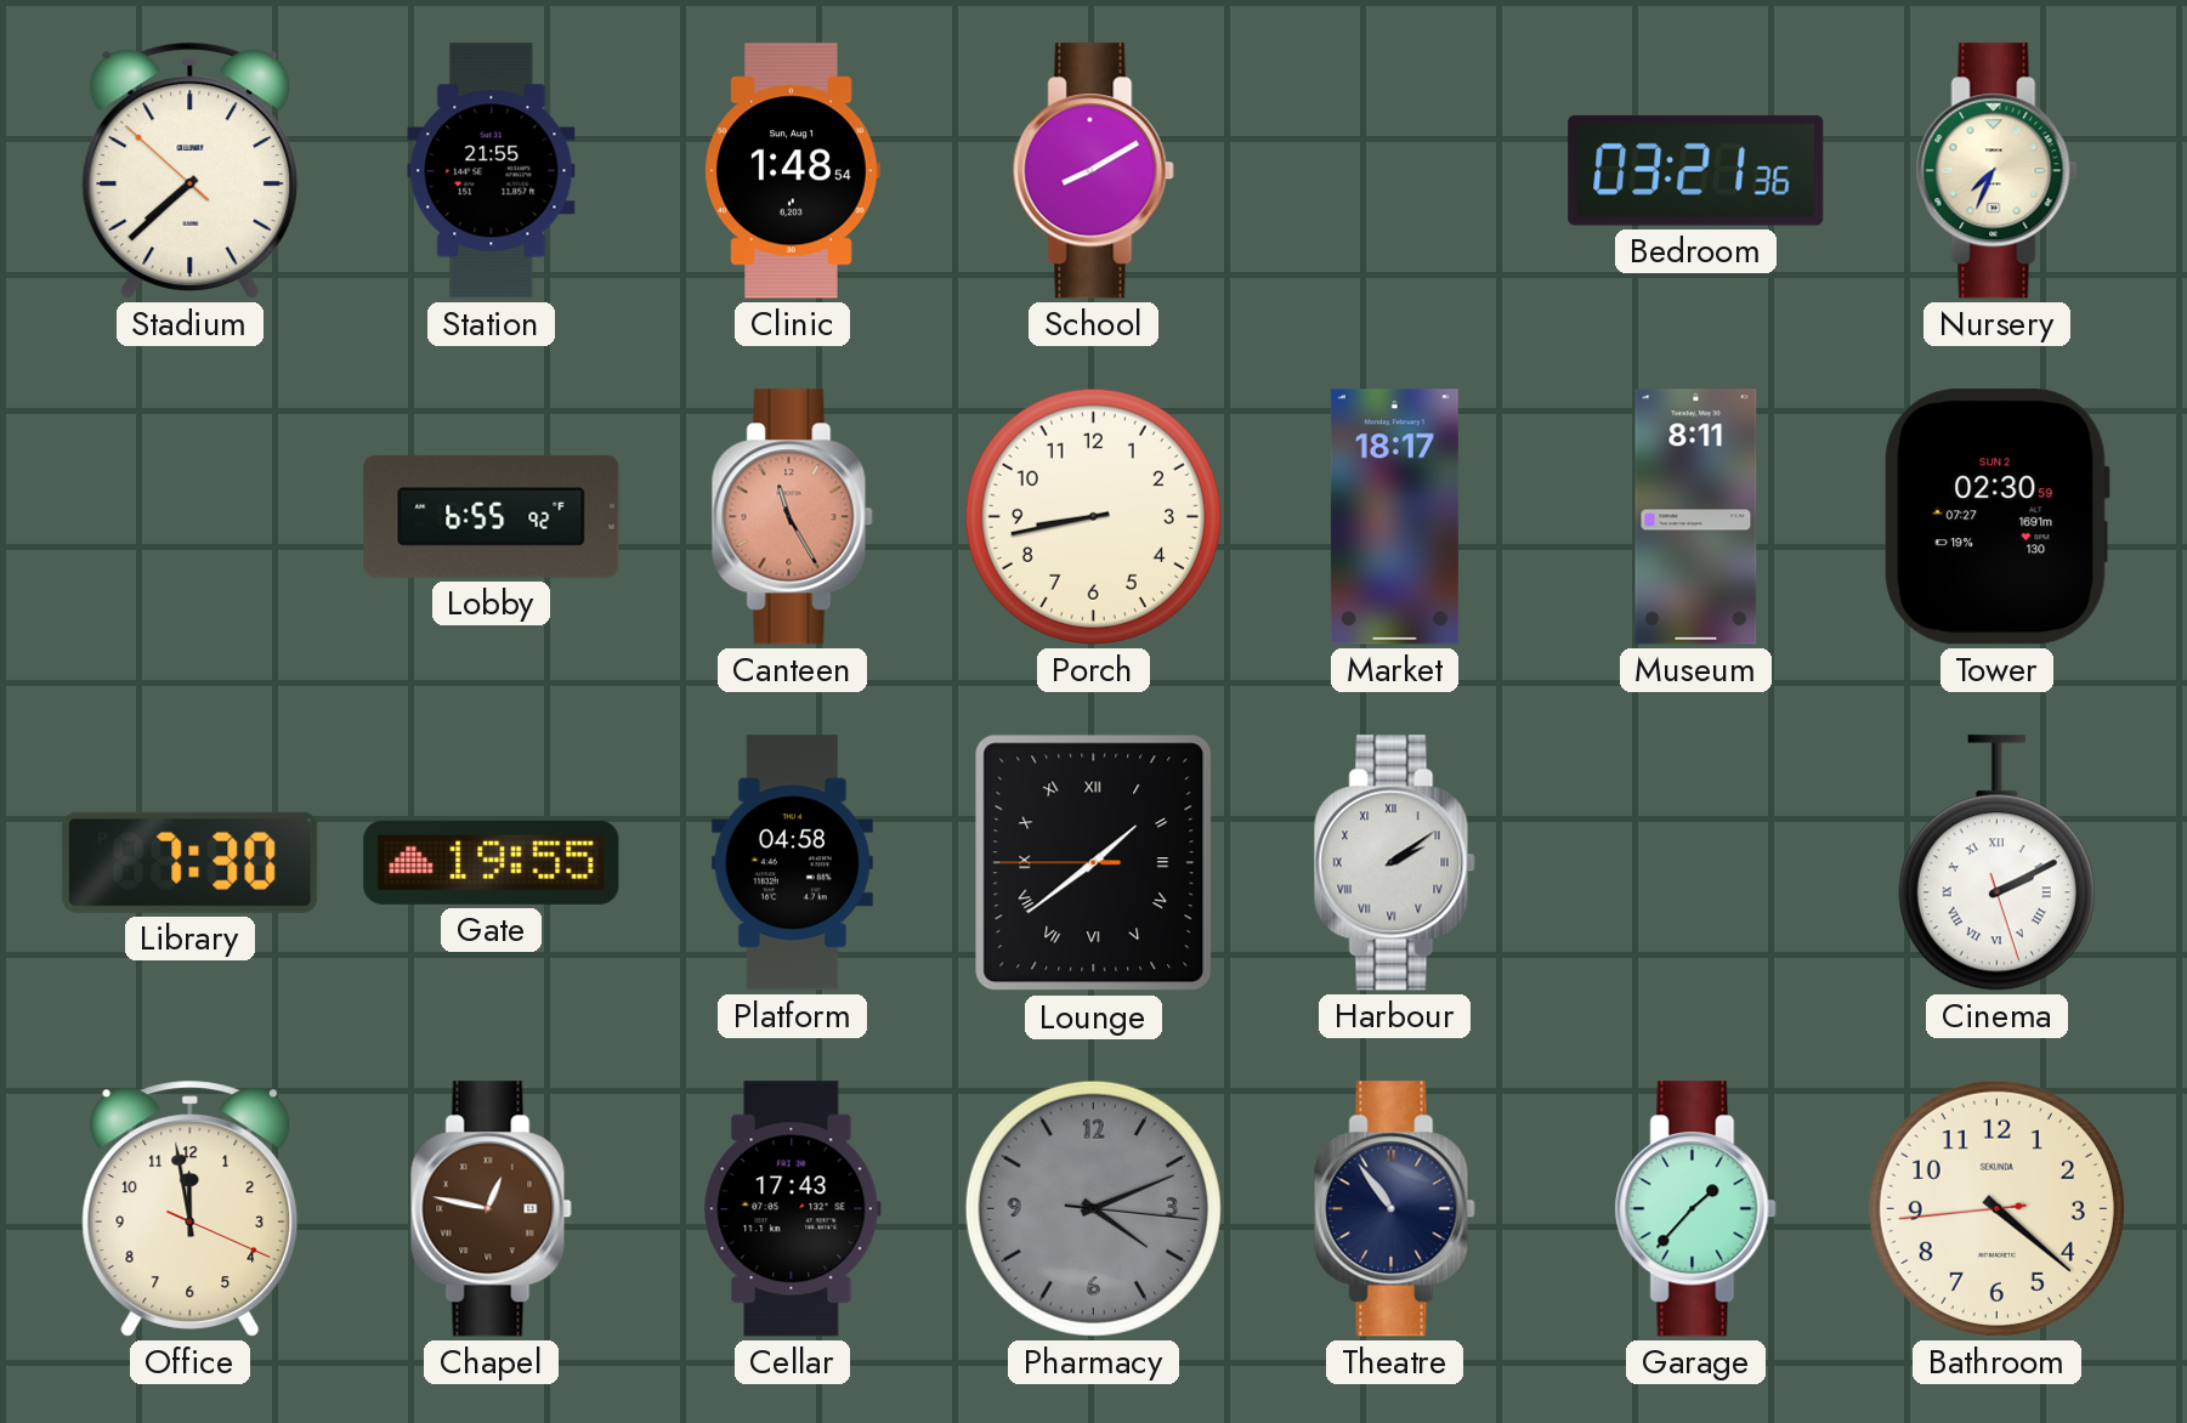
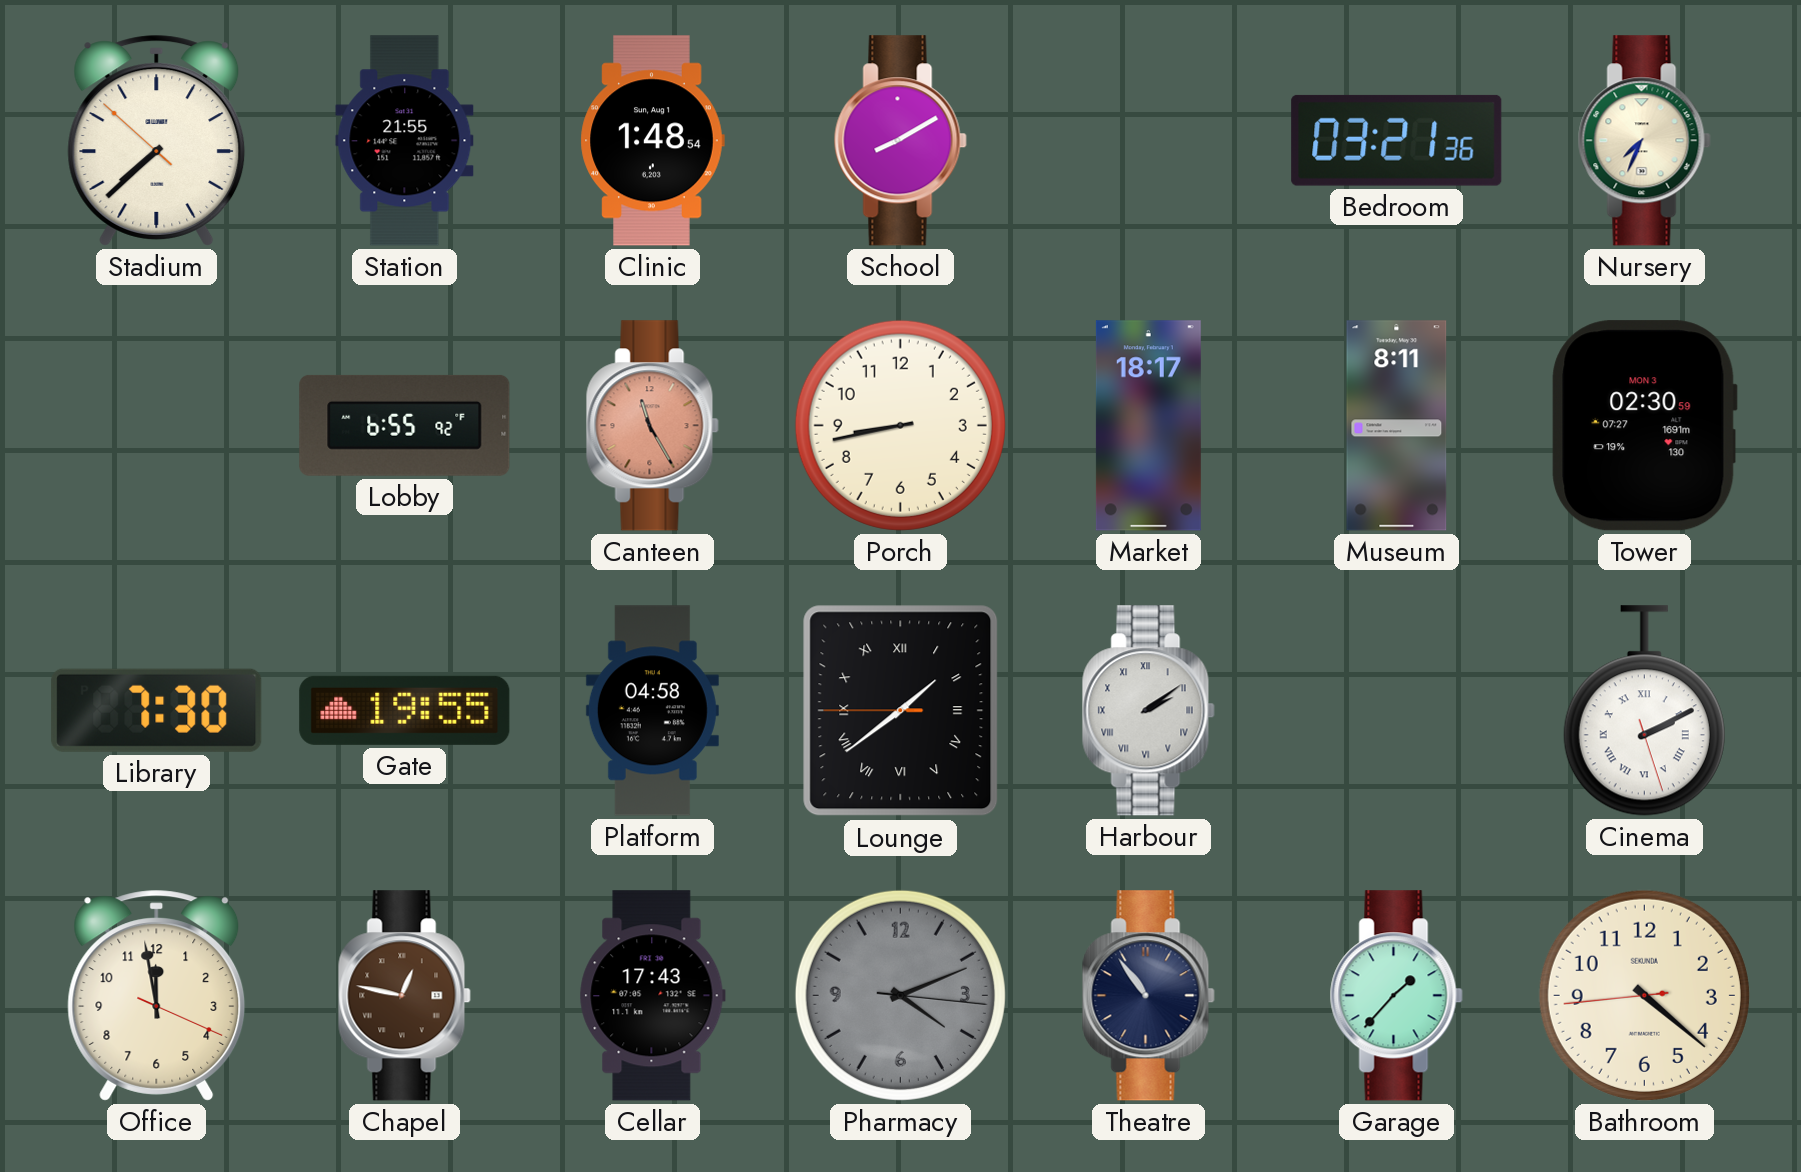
Tower date: SUN 2 -> MON 3 (1644, 426)
